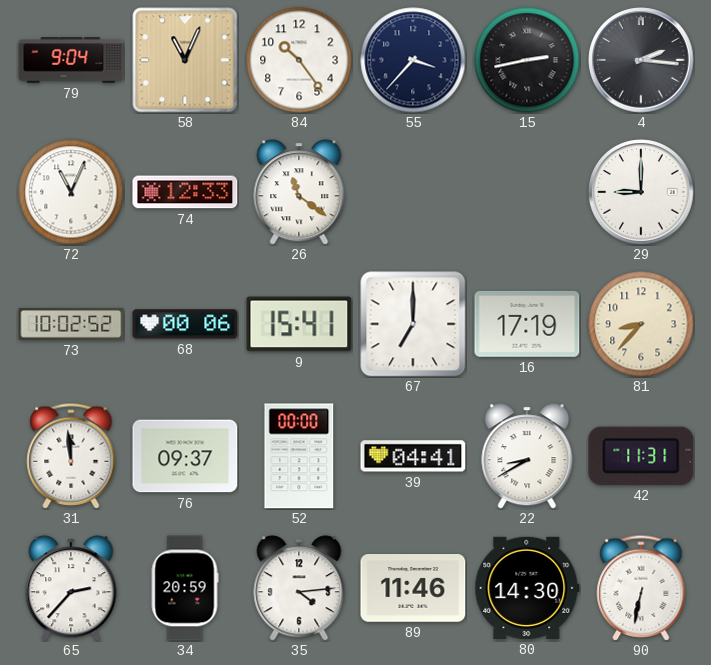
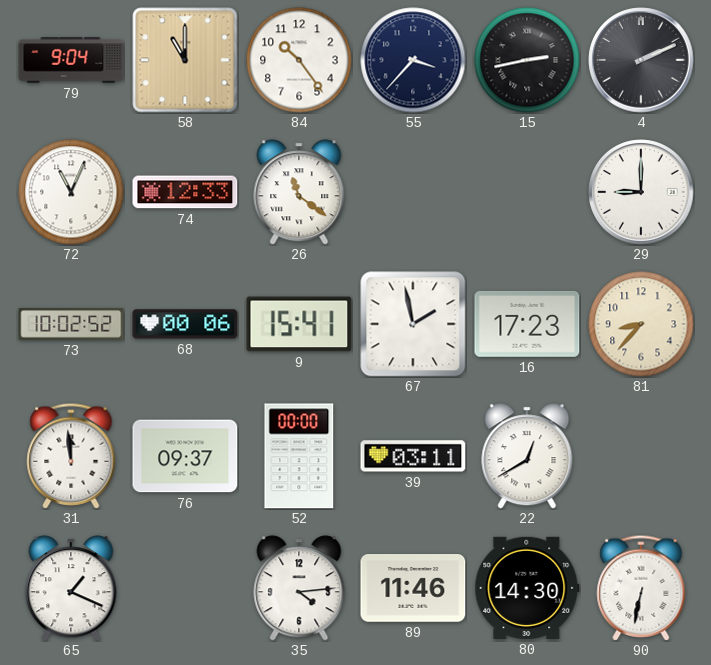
58: 11:04 -> 11:00 (185, 60)
4: 2:16 -> 2:11 (641, 60)
67: 7:00 -> 1:58 (413, 324)
16: 17:19 -> 17:23 (527, 324)
39: 04:41 -> 03:11 (413, 456)
22: 8:40 -> 12:40 (527, 456)
42: 11:31 -> none (641, 456)
65: 2:37 -> 1:19 (71, 588)
34: 20:59 -> none (185, 588)
